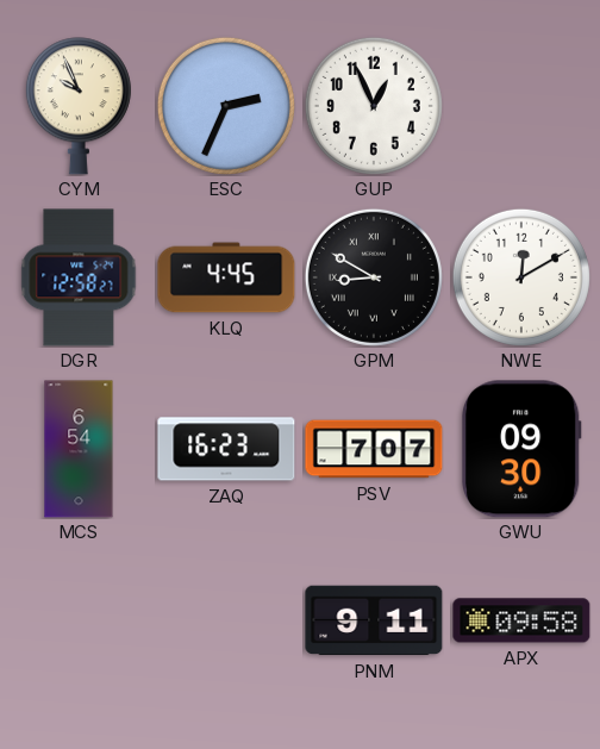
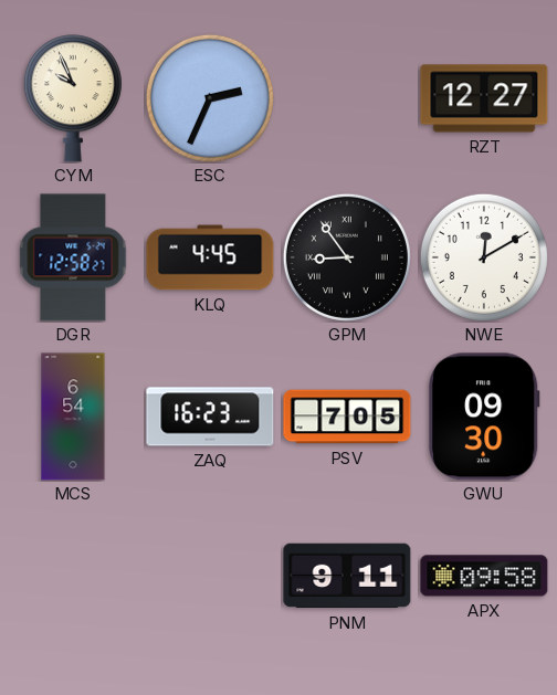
GUP: 12:56 -> none (374, 106)
RZT: none -> 12:27 (484, 98)
GPM: 8:50 -> 8:54 (347, 257)
PSV: 7:07 -> 7:05 (347, 417)
